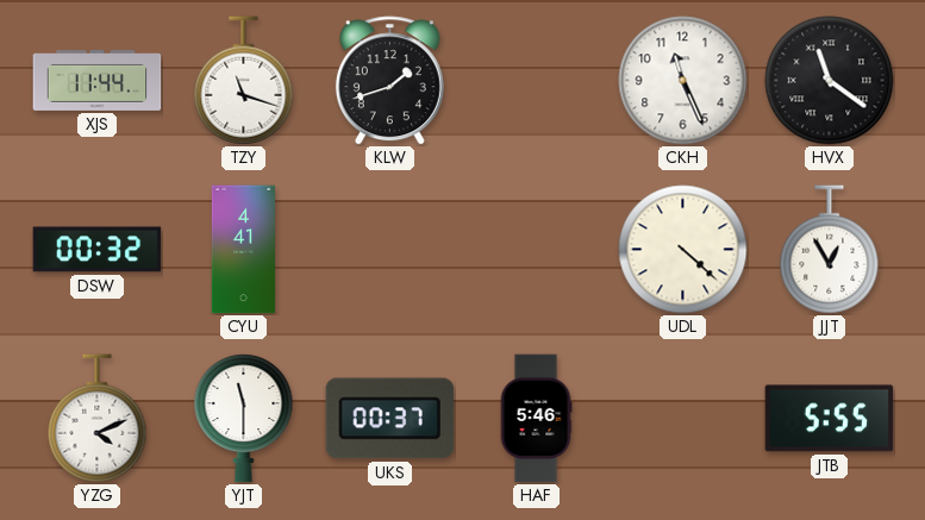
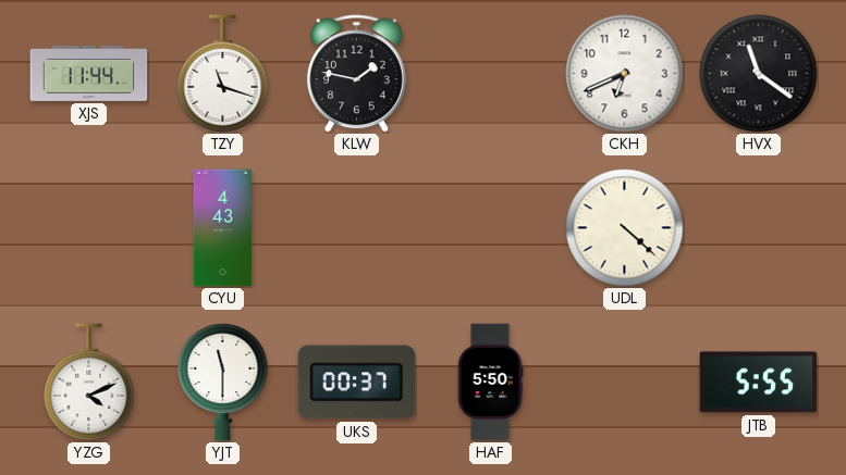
KLW: 1:42 -> 1:47 (356, 74)
CKH: 11:26 -> 6:41 (625, 74)
DSW: 00:32 -> none (98, 250)
CYU: 4:41 -> 4:43 (222, 228)
JJT: 12:55 -> none (830, 250)
HAF: 5:46 -> 5:50 (490, 383)
